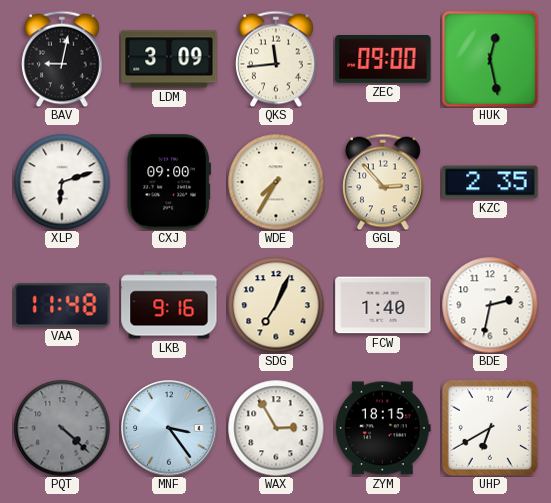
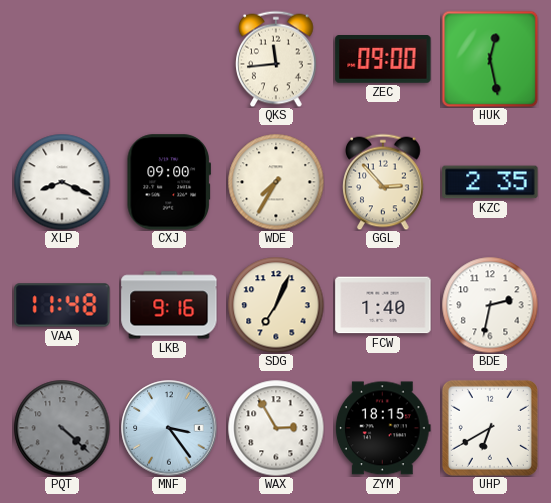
BAV: 9:02 -> none (62, 59)
LDM: 3:09 -> none (169, 59)
XLP: 6:12 -> 8:19 (62, 182)
